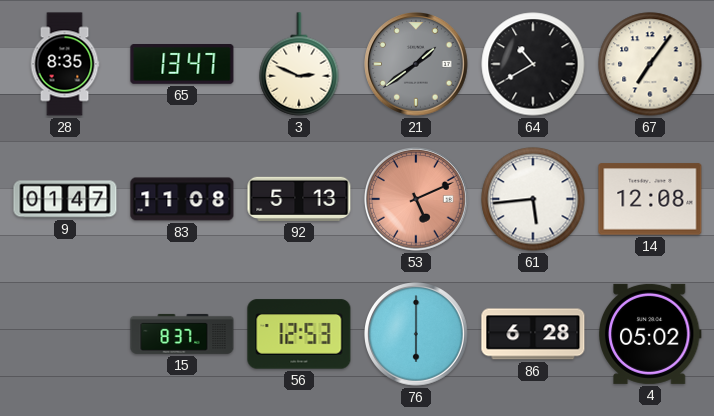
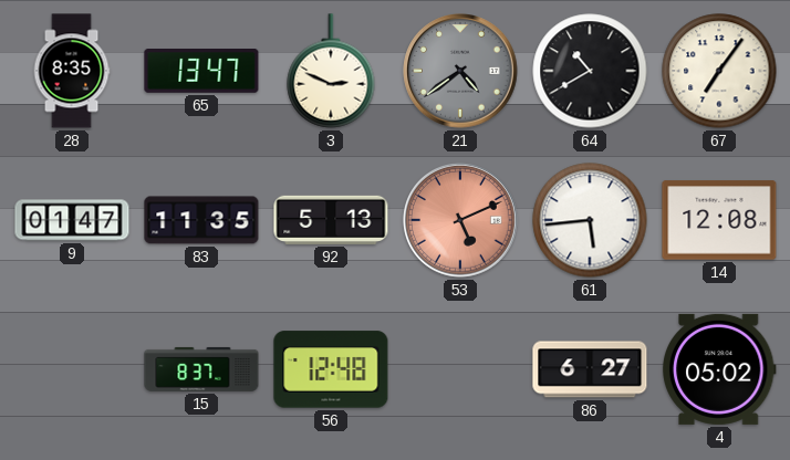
21: 1:39 -> 4:39 (461, 72)
83: 11:08 -> 11:35 (201, 220)
56: 12:53 -> 12:48 (331, 369)
76: 6:00 -> none (417, 335)
86: 6:28 -> 6:27 (590, 369)
